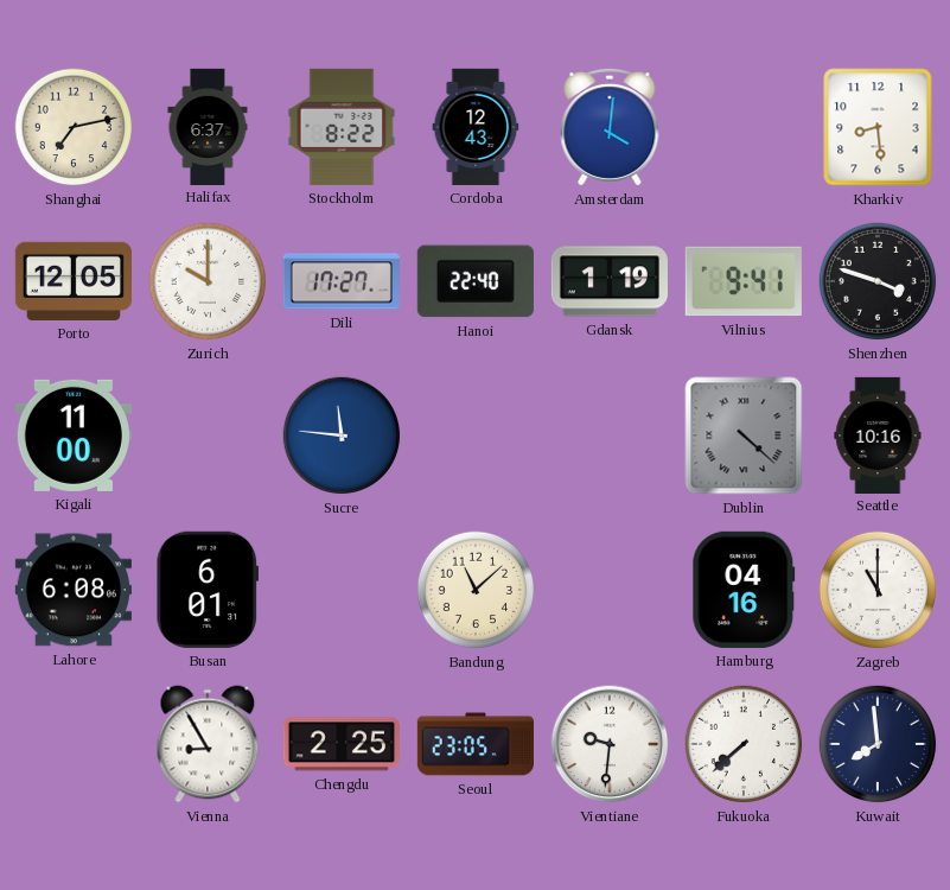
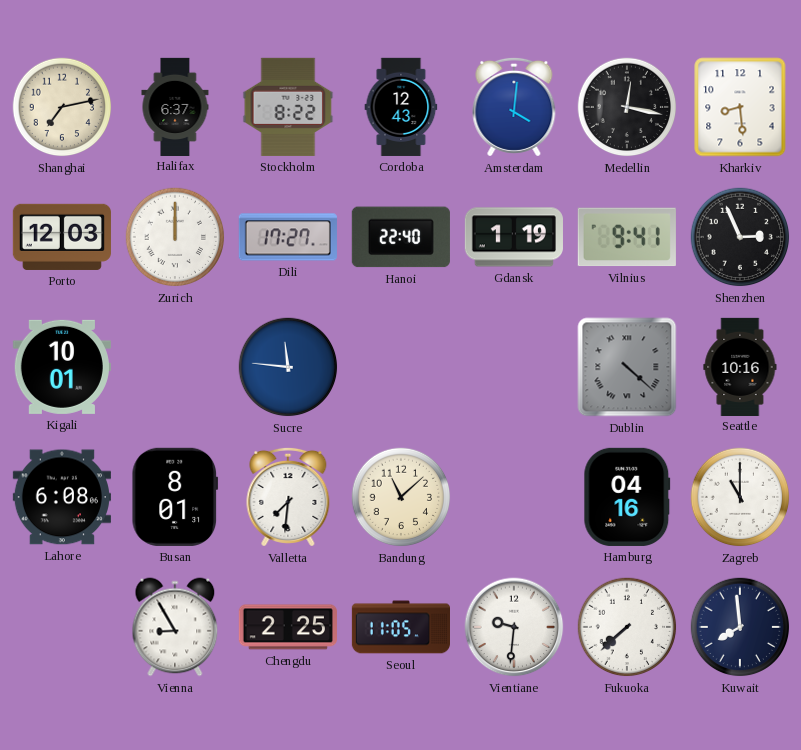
Medellin: none -> 12:17 (627, 107)
Porto: 12:05 -> 12:03 (62, 237)
Zurich: 10:00 -> 12:00 (175, 237)
Shenzhen: 3:48 -> 2:56 (740, 237)
Kigali: 11:00 -> 10:01 (62, 367)
Busan: 6:01 -> 8:01 (175, 497)
Valletta: none -> 7:31 (288, 497)
Seoul: 23:05 -> 11:05 (400, 627)
